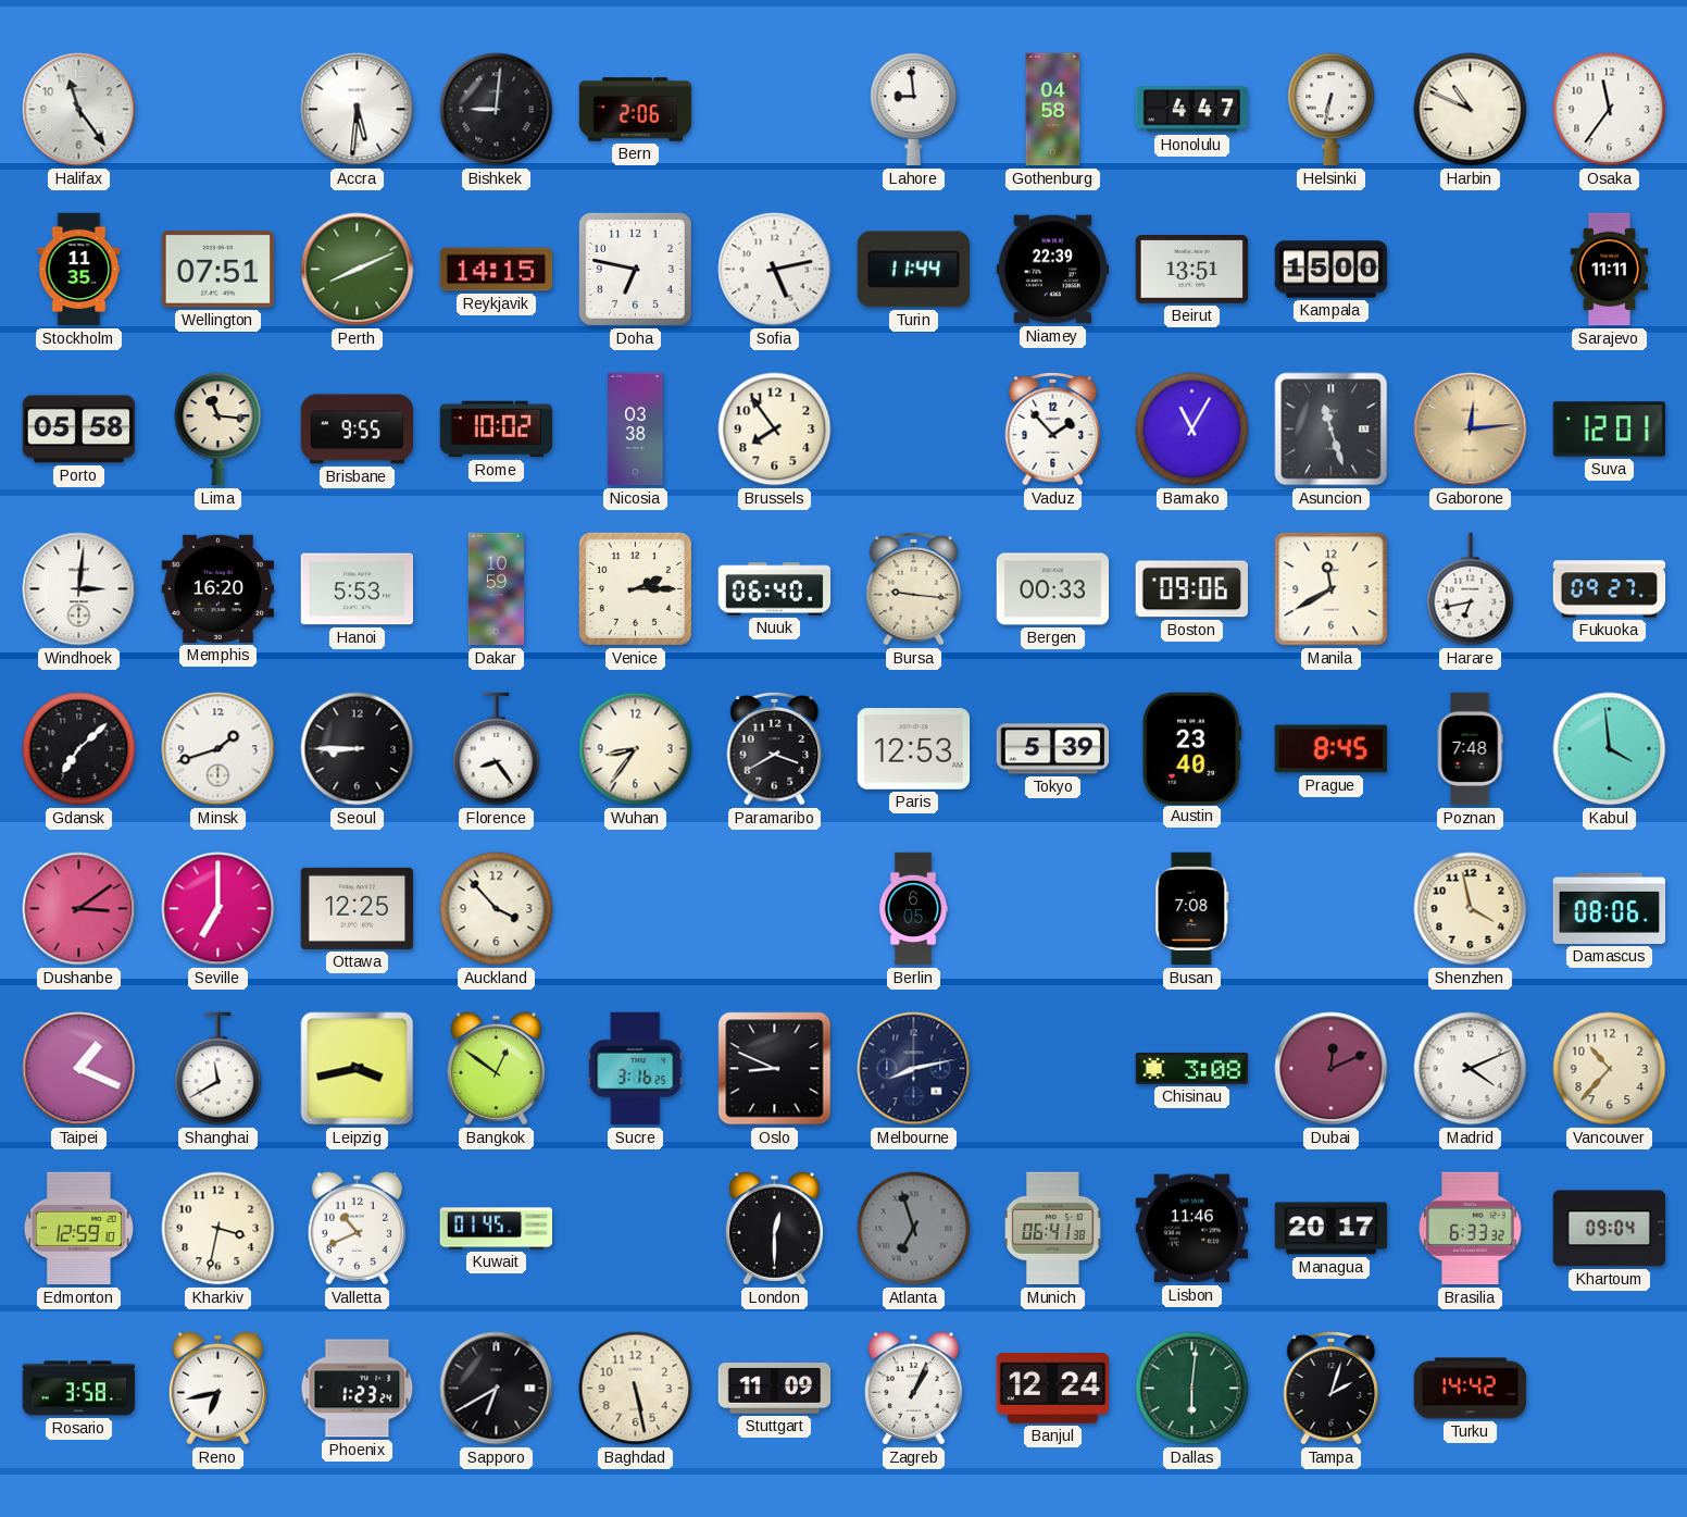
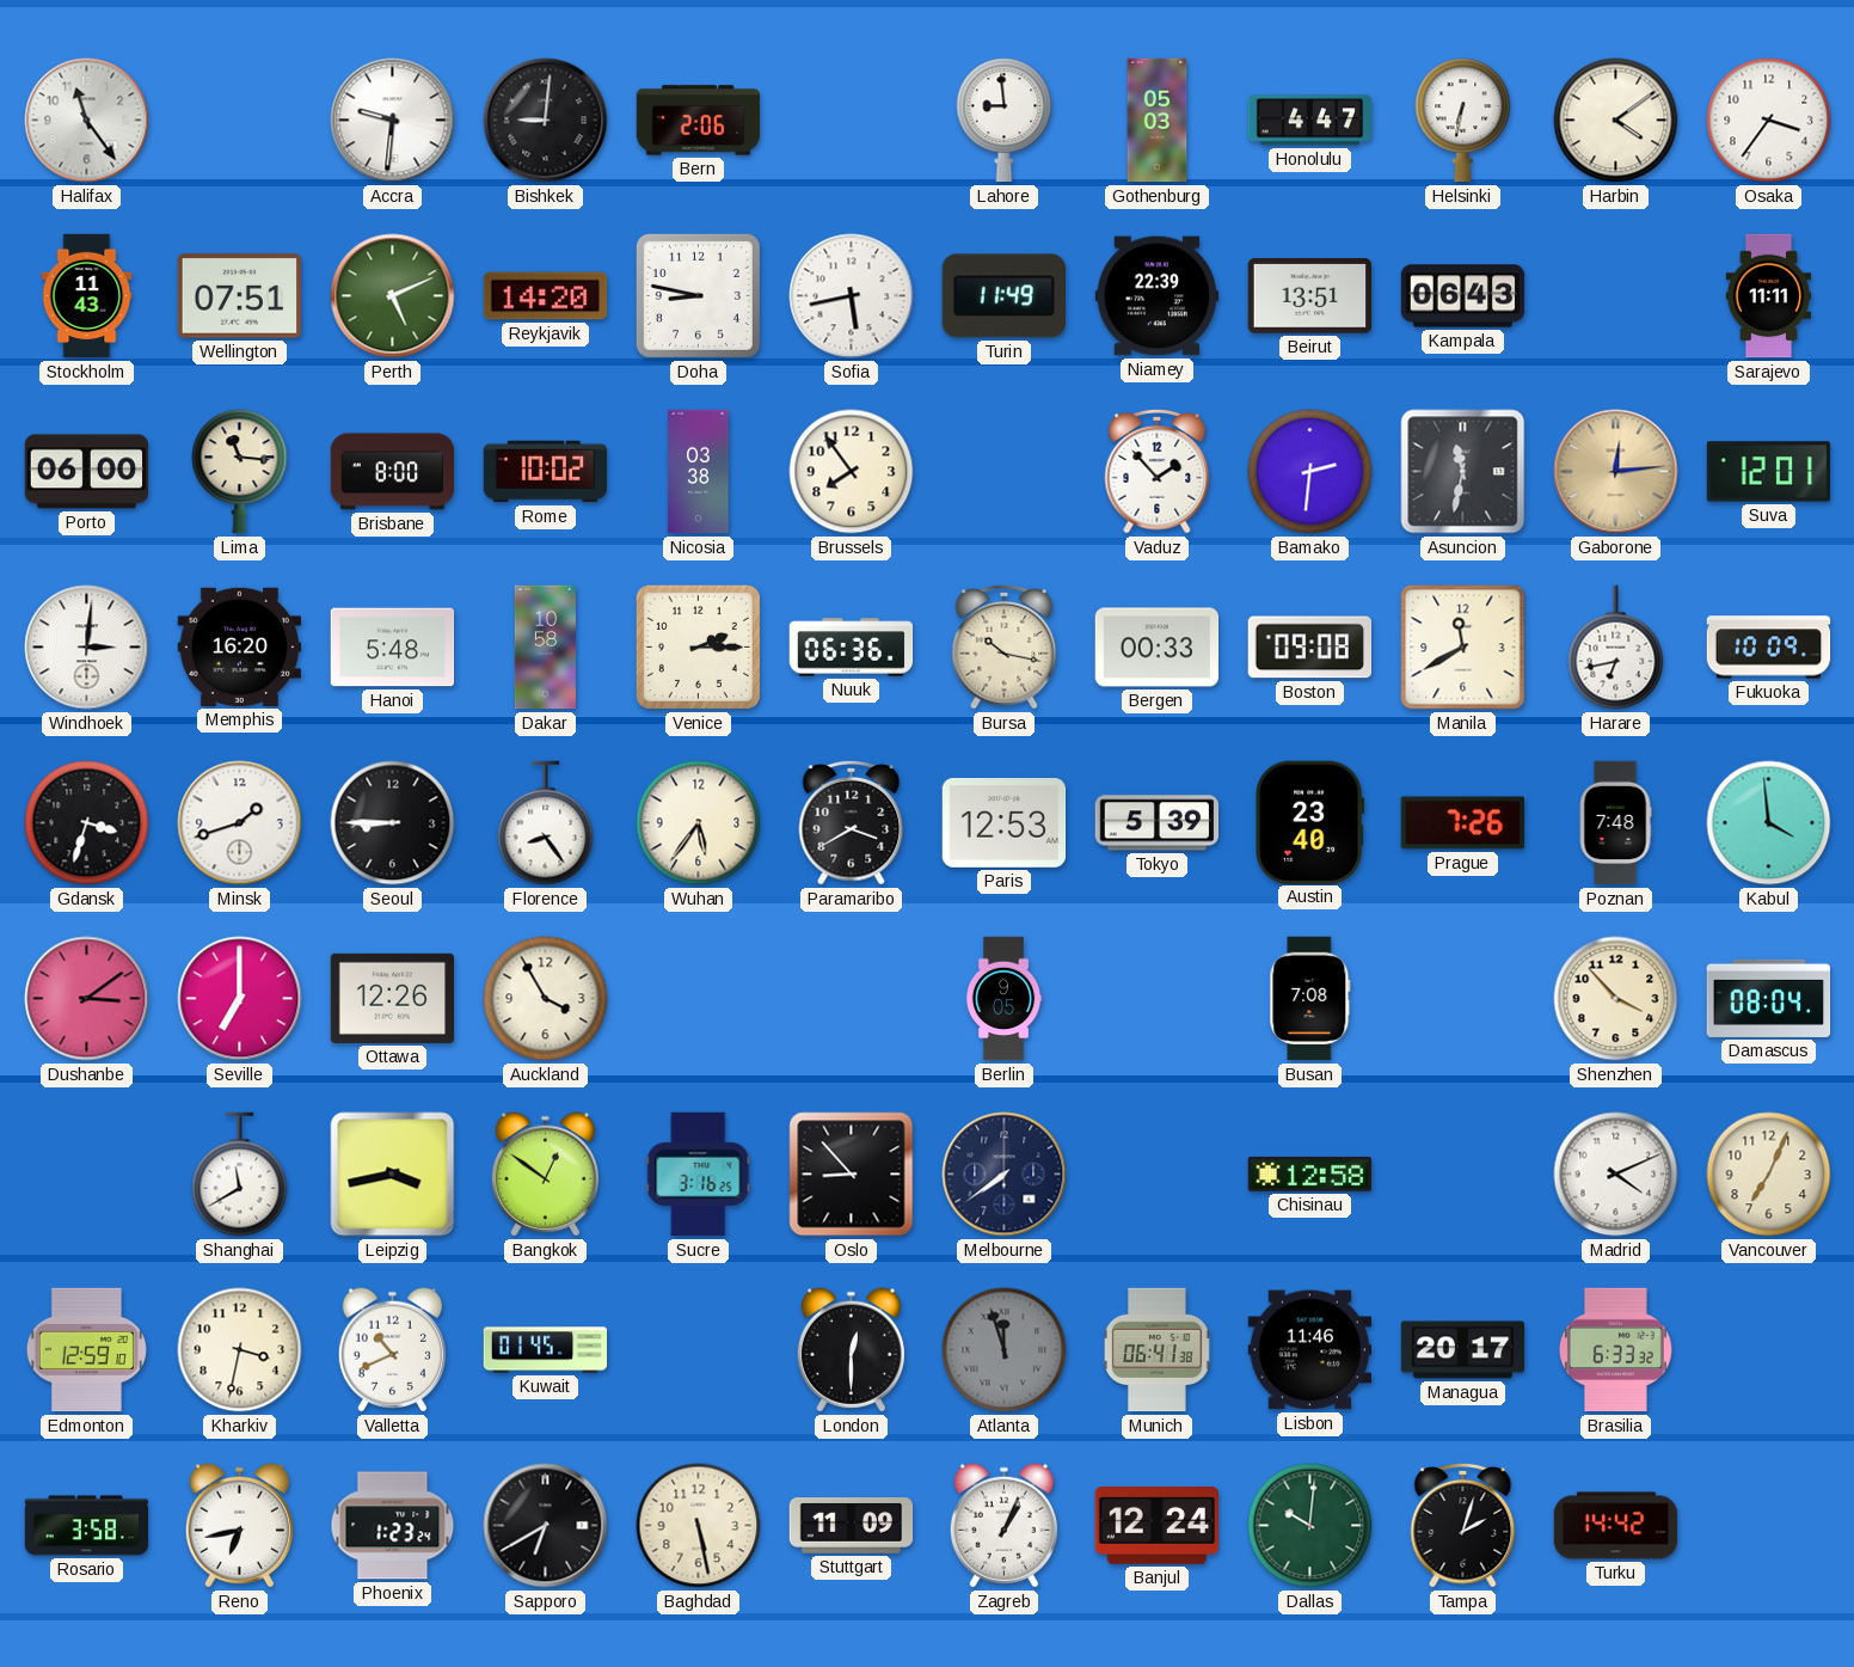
Accra: 5:31 -> 9:31 (393, 121)
Gothenburg: 04:58 -> 05:03 (1158, 121)
Harbin: 10:49 -> 4:09 (1616, 121)
Osaka: 11:36 -> 3:36 (1769, 121)
Stockholm: 11:35 -> 11:43 (87, 296)
Perth: 8:11 -> 5:11 (393, 296)
Reykjavik: 14:15 -> 14:20 (546, 296)
Doha: 6:47 -> 8:47 (698, 295)
Sofia: 5:13 -> 5:43 (852, 296)
Turin: 11:44 -> 11:49 (1003, 296)
Kampala: 15:00 -> 06:43 (1463, 296)
Porto: 05:58 -> 06:00 (87, 472)
Brisbane: 9:55 -> 8:00 (393, 472)
Bamako: 11:05 -> 2:31 (1310, 472)
Asuncion: 11:27 -> 11:32 (1463, 472)
Hanoi: 5:53 -> 5:48 (393, 648)
Dakar: 10:59 -> 10:58 (545, 648)
Nuuk: 06:40 -> 06:36 (852, 648)
Bursa: 9:16 -> 10:17 (1005, 646)
Boston: 09:06 -> 09:08 (1309, 648)
Fukuoka: 09:27 -> 10:09 (1769, 648)
Gdansk: 7:08 -> 3:33 (87, 823)
Wuhan: 8:36 -> 5:36 (699, 823)
Prague: 8:45 -> 7:26 (1462, 823)
Ottawa: 12:25 -> 12:26 (393, 998)
Auckland: 3:53 -> 3:55 (546, 999)
Berlin: 6:05 -> 9:05 (1003, 999)
Shenzhen: 3:58 -> 3:53 (1616, 999)
Damascus: 08:06 -> 08:04 (1769, 998)
Taipei: 1:19 -> none (79, 1069)
Oslo: 8:49 -> 8:53 (852, 1175)
Melbourne: 8:13 -> 7:39 (1005, 1175)
Chisinau: 3:08 -> 12:58 (1310, 1175)
Dubai: 12:11 -> none (1332, 1069)
Vancouver: 10:37 -> 7:04 (1769, 1175)
Atlanta: 6:57 -> 11:57 (1005, 1350)
Khartoum: 09:04 -> none (1610, 1229)
Dallas: 6:01 -> 10:01 (1310, 1526)
